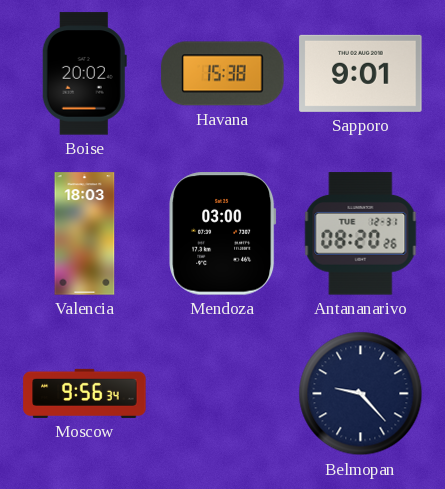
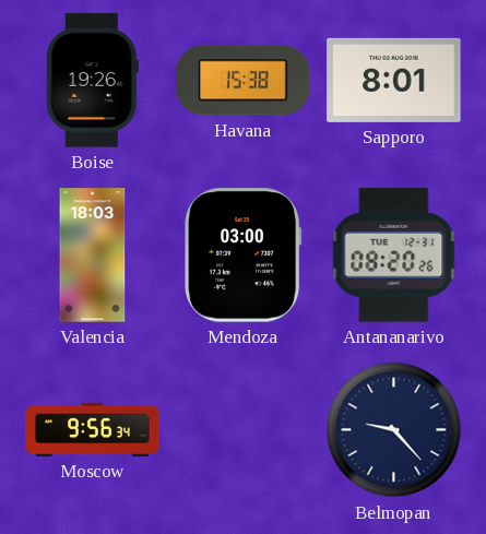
Boise: 20:02 -> 19:26 (92, 81)
Sapporo: 9:01 -> 8:01 (394, 80)
